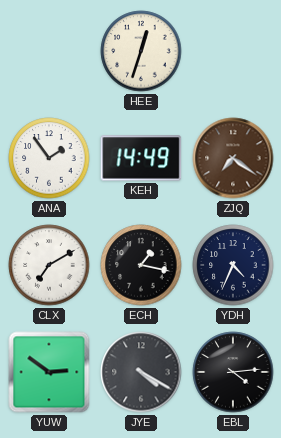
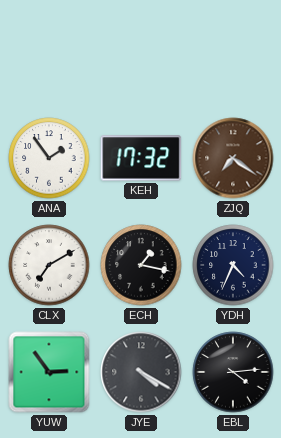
HEE: 12:33 -> none (141, 51)
KEH: 14:49 -> 17:32 (141, 158)
YUW: 2:51 -> 2:54 (49, 372)
